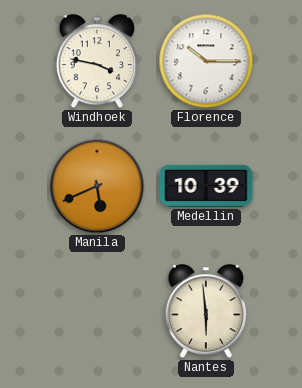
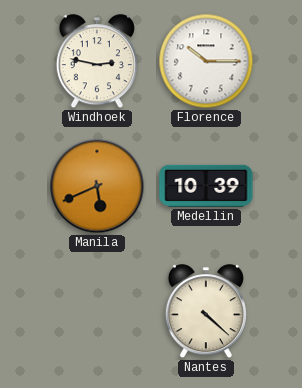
Windhoek: 3:47 -> 2:47 (97, 62)
Nantes: 5:59 -> 4:22 (206, 312)
